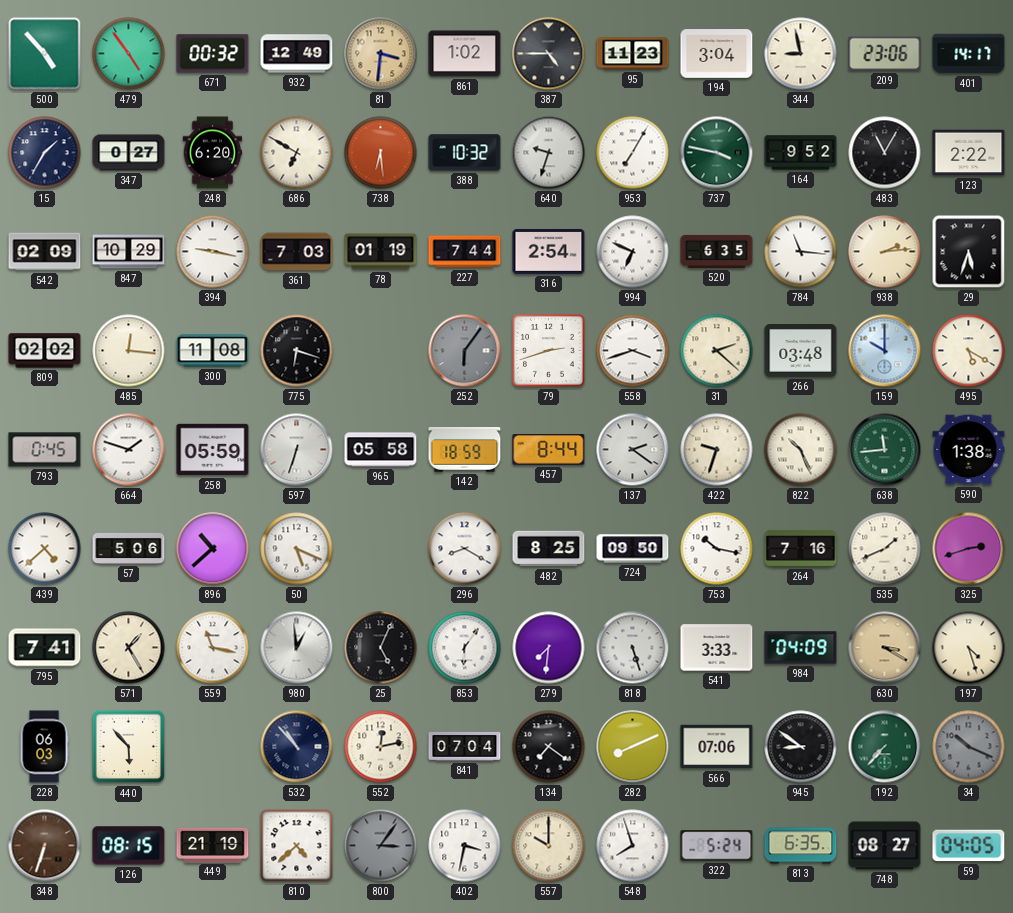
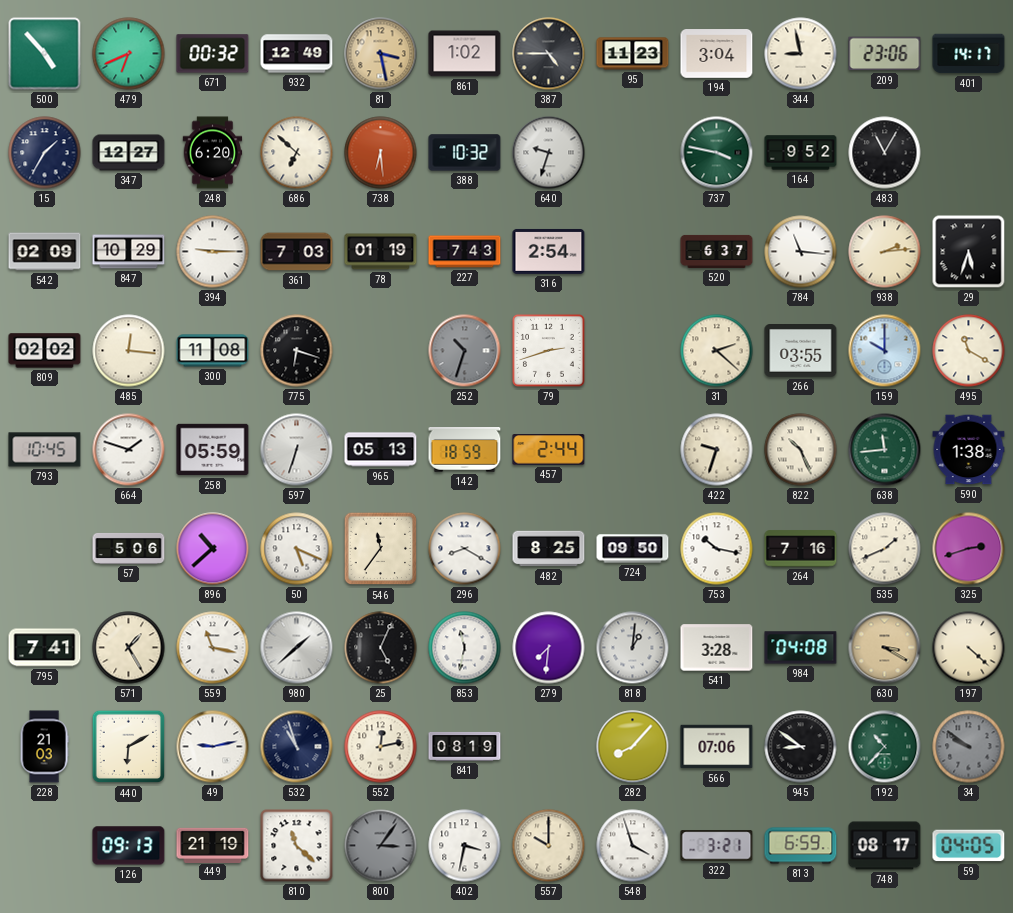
479: 4:54 -> 6:41 (129, 54)
81: 3:31 -> 3:28 (381, 54)
347: 0:27 -> 12:27 (129, 153)
686: 6:50 -> 6:52 (297, 153)
953: 7:05 -> none (633, 153)
123: 2:22 -> none (969, 153)
394: 9:17 -> 9:15 (213, 252)
227: 7:44 -> 7:43 (465, 252)
994: 6:49 -> none (633, 252)
520: 6:35 -> 6:37 (717, 251)
252: 6:06 -> 10:33 (465, 351)
558: 3:42 -> none (633, 351)
266: 03:48 -> 03:55 (801, 351)
495: 5:20 -> 11:20 (969, 351)
793: 0:45 -> 10:45 (45, 450)
965: 05:58 -> 05:13 (381, 450)
457: 8:44 -> 2:44 (549, 450)
137: 2:21 -> none (633, 450)
439: 4:38 -> none (45, 549)
546: none -> 11:36 (381, 549)
980: 12:59 -> 1:38 (297, 648)
853: 6:06 -> 11:32 (465, 648)
818: 5:27 -> 1:01 (633, 648)
541: 3:33 -> 3:28 (717, 648)
984: 04:09 -> 04:08 (801, 648)
197: 4:27 -> 4:22 (969, 648)
228: 06:03 -> 21:03 (44, 747)
440: 5:53 -> 6:10 (129, 747)
49: none -> 9:13 (213, 747)
532: 10:53 -> 10:57 (297, 747)
841: 07:04 -> 08:19 (465, 746)
134: 7:21 -> none (549, 747)
282: 8:11 -> 8:07 (633, 747)
192: 7:37 -> 10:37 (885, 747)
34: 10:19 -> 9:51 (969, 747)
348: 6:33 -> none (45, 846)
126: 08:15 -> 09:13 (129, 846)
810: 4:38 -> 11:22 (297, 846)
548: 7:57 -> 3:57 (633, 846)
322: 5:24 -> 3:21 (717, 846)
813: 6:35 -> 6:59 (801, 846)
748: 08:27 -> 08:17 (885, 846)
